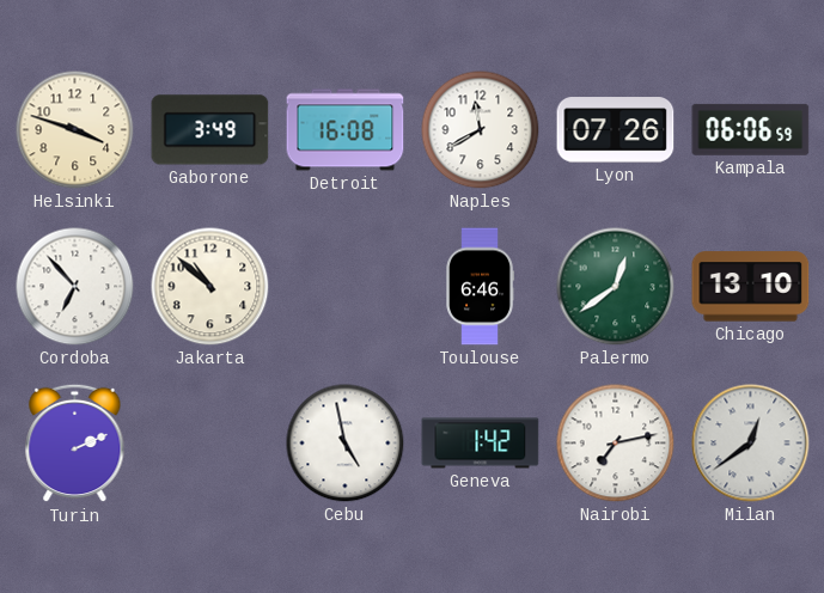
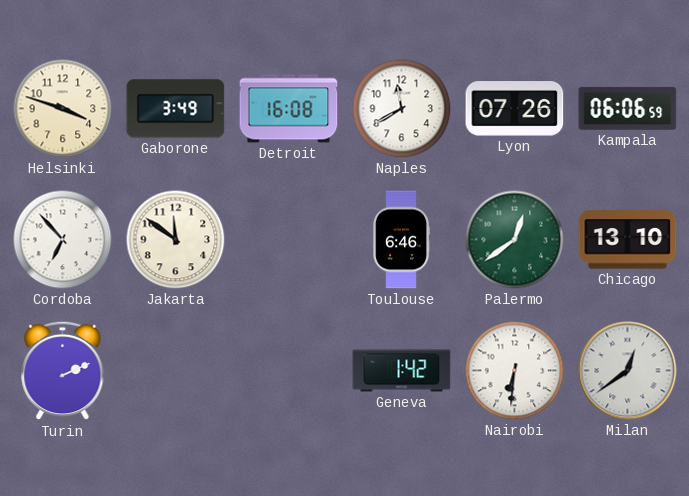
Jakarta: 10:52 -> 11:51 (176, 240)
Cebu: 4:58 -> none (346, 444)
Nairobi: 7:13 -> 6:31 (515, 371)
